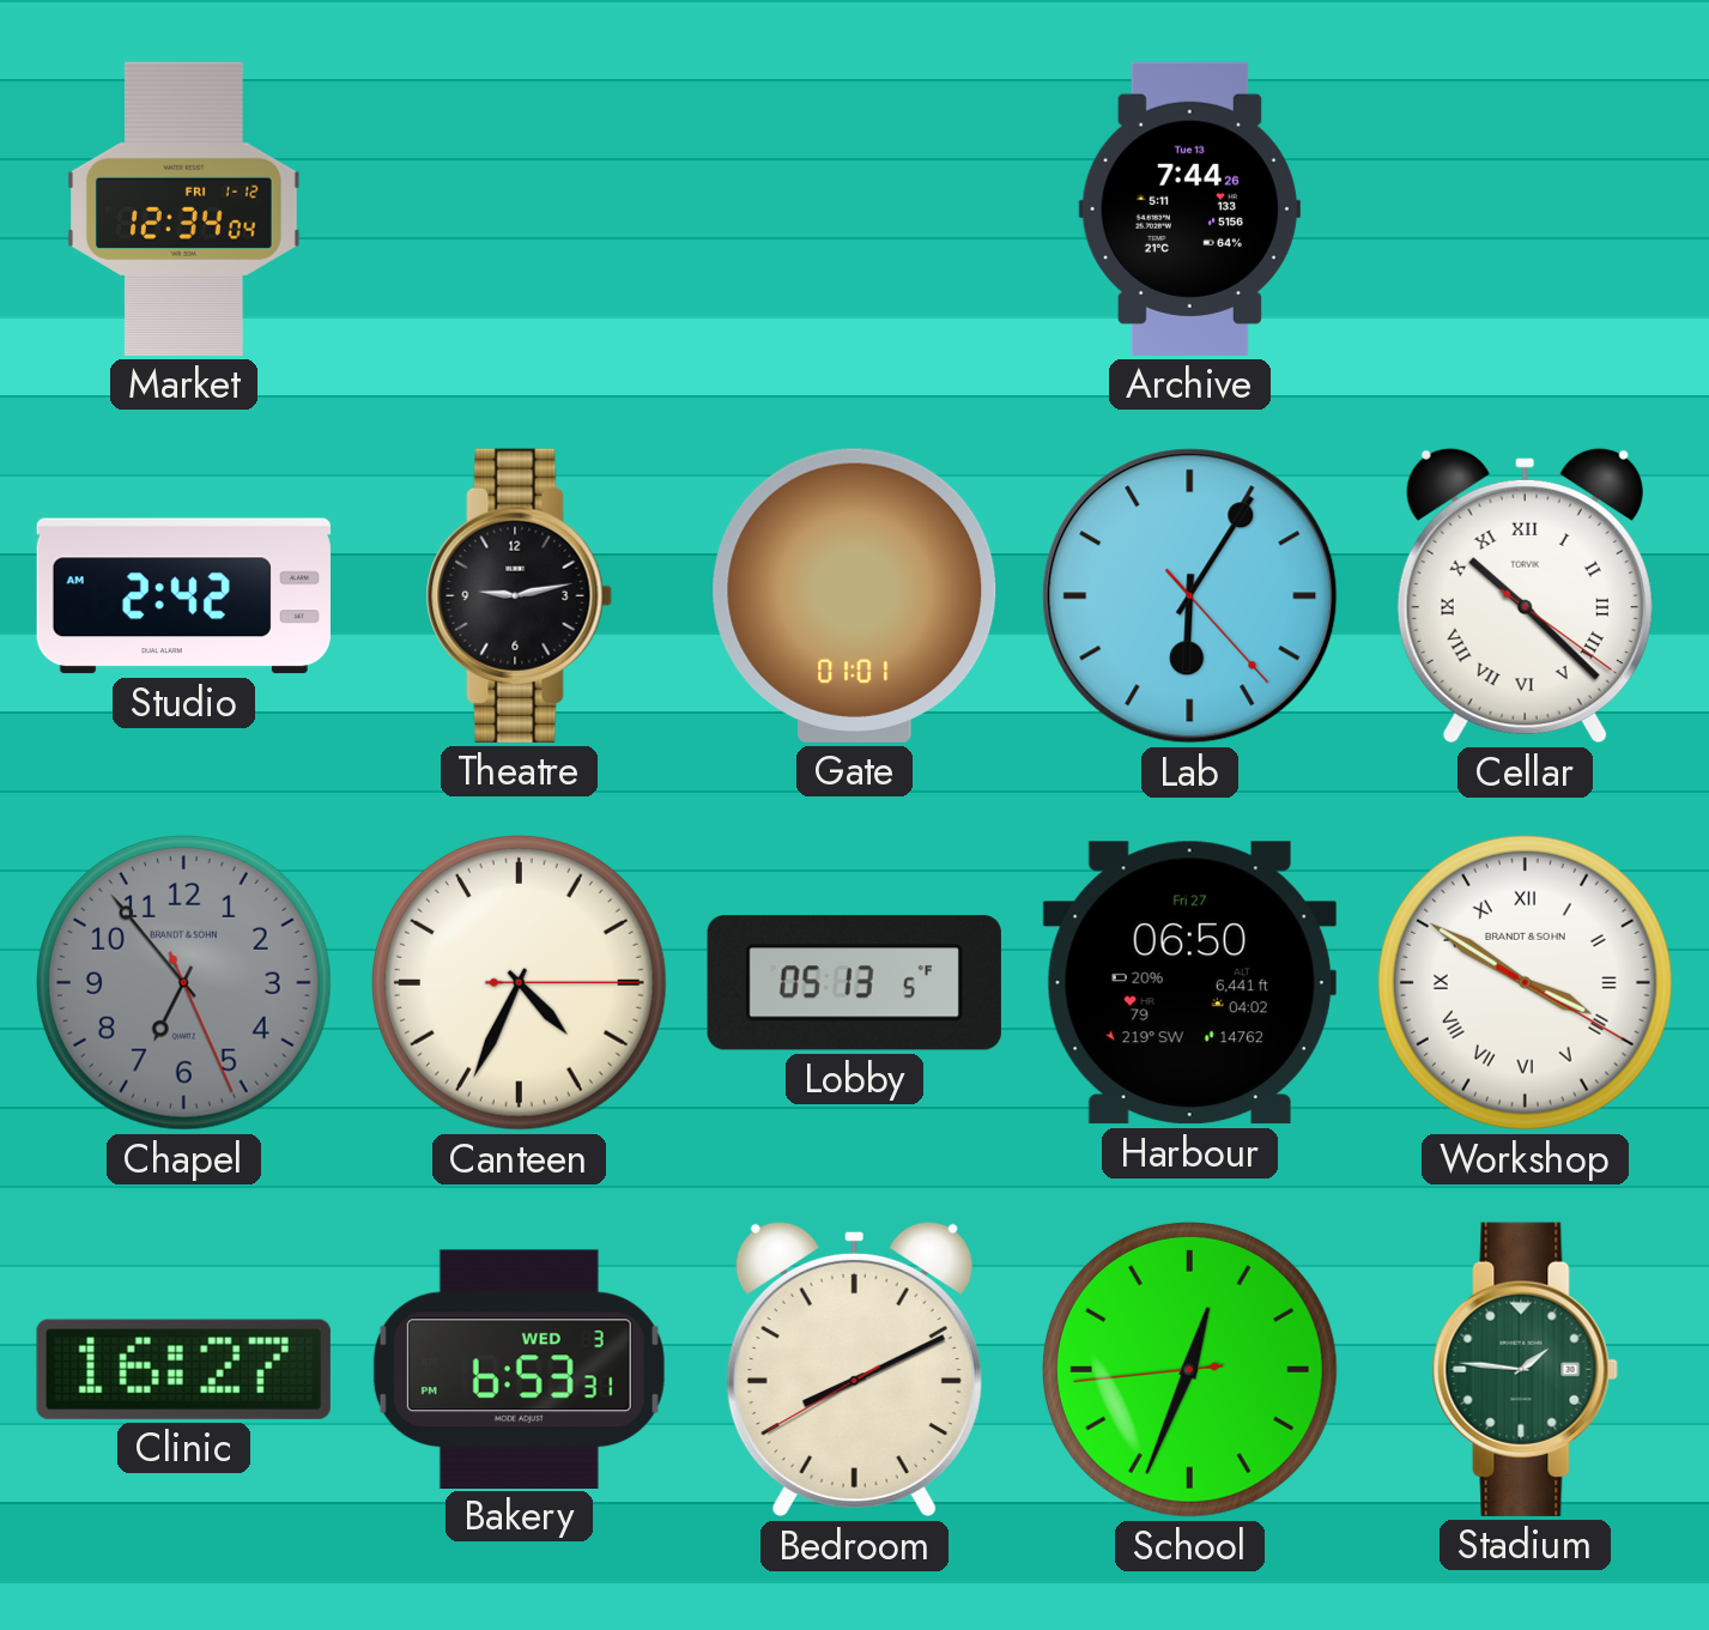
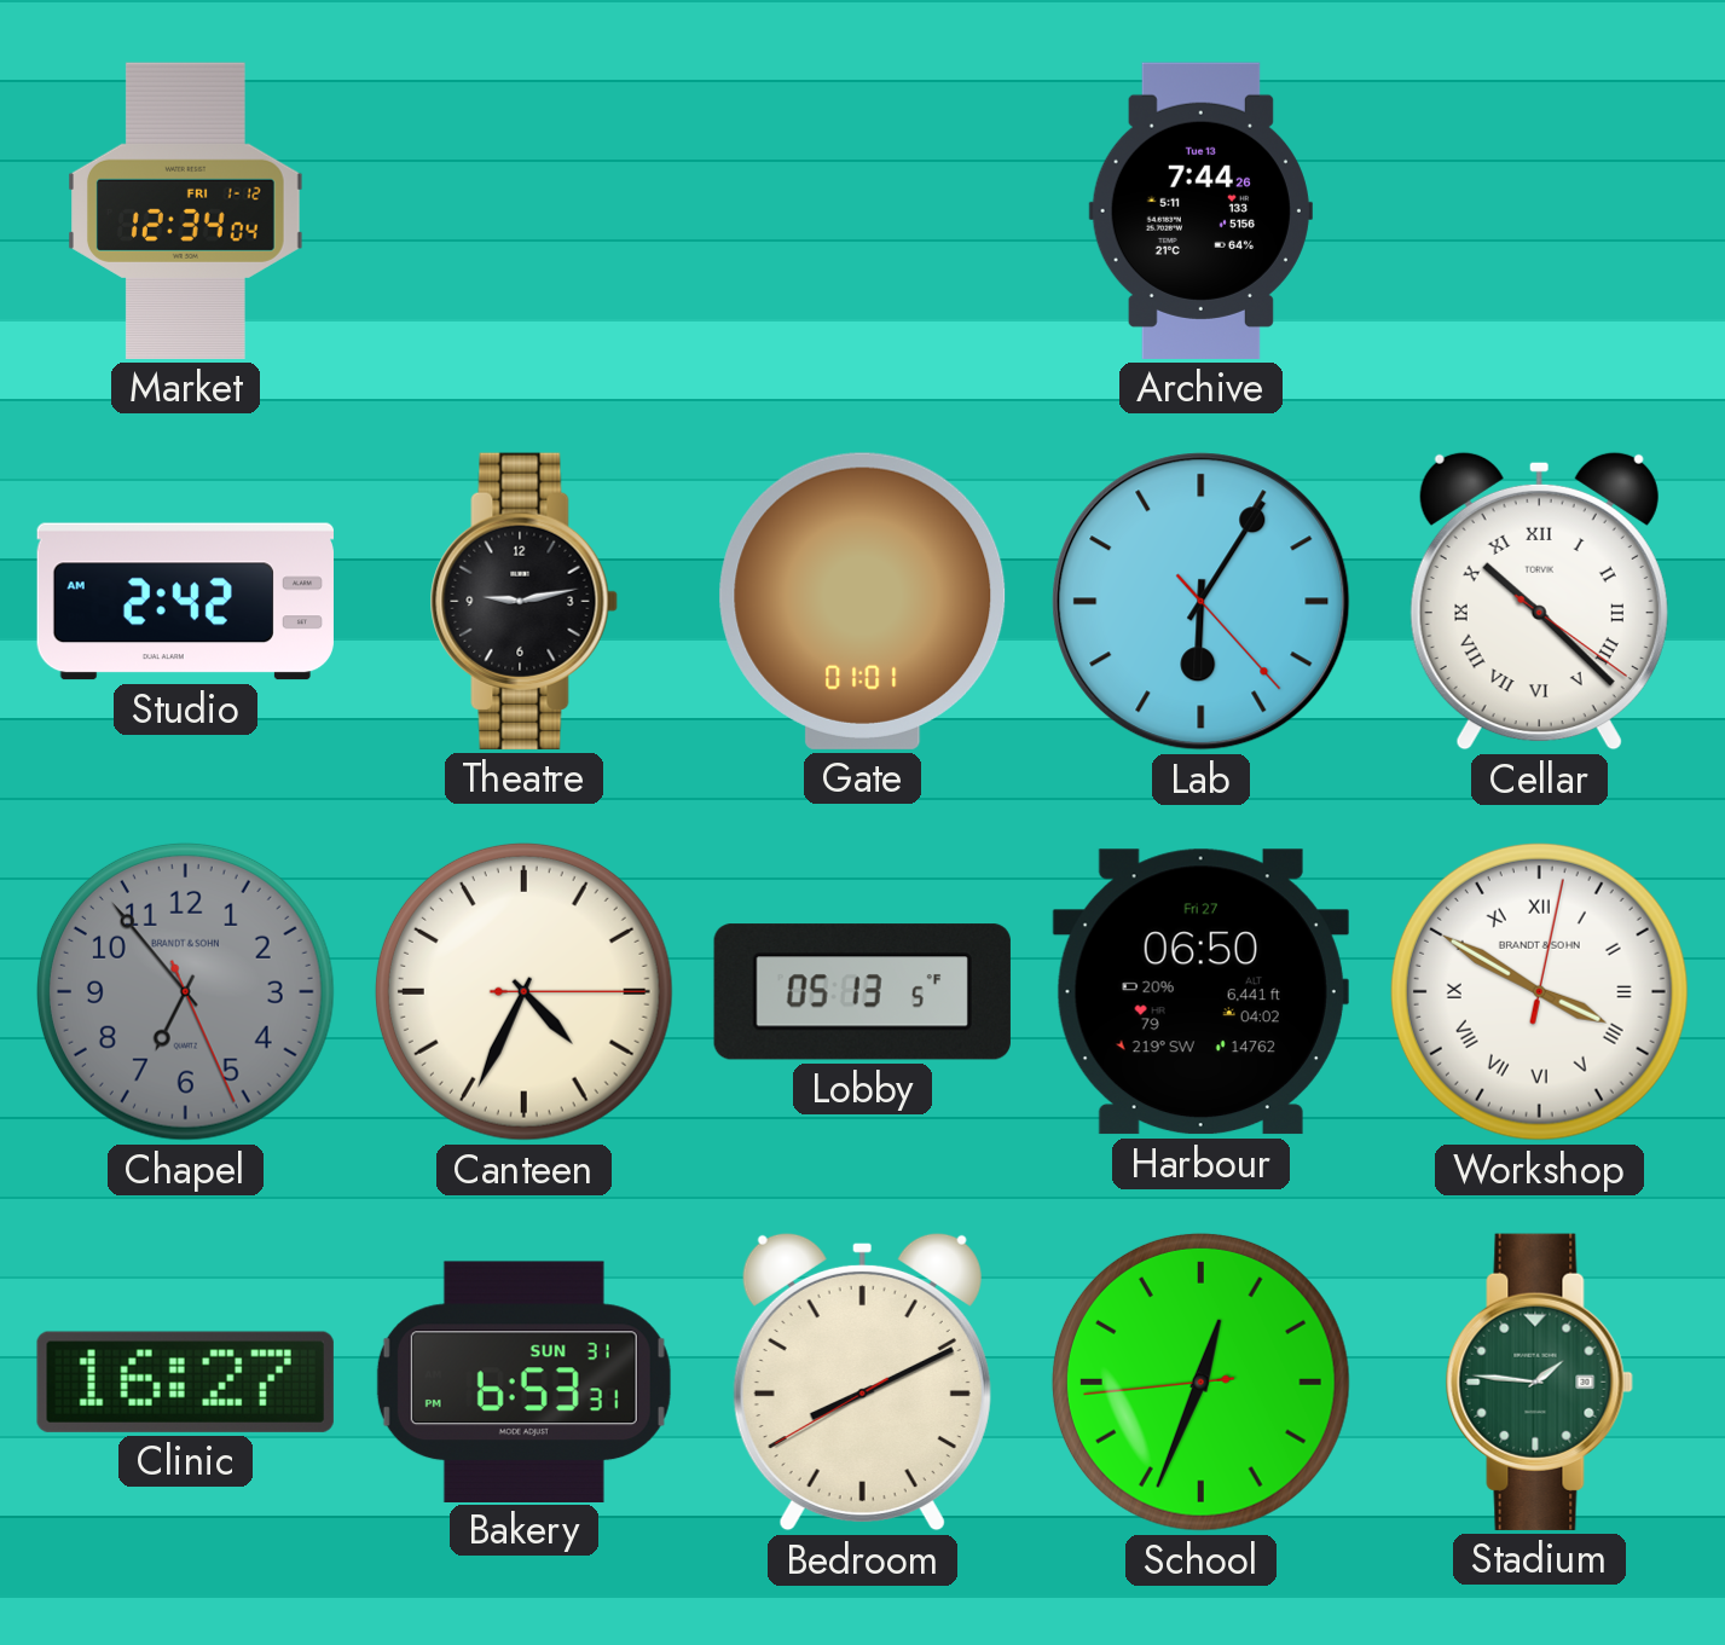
Workshop: 3:50:20 -> 3:50:02 (1539, 991)
Bakery date: WED 3 -> SUN 31 (523, 1382)
